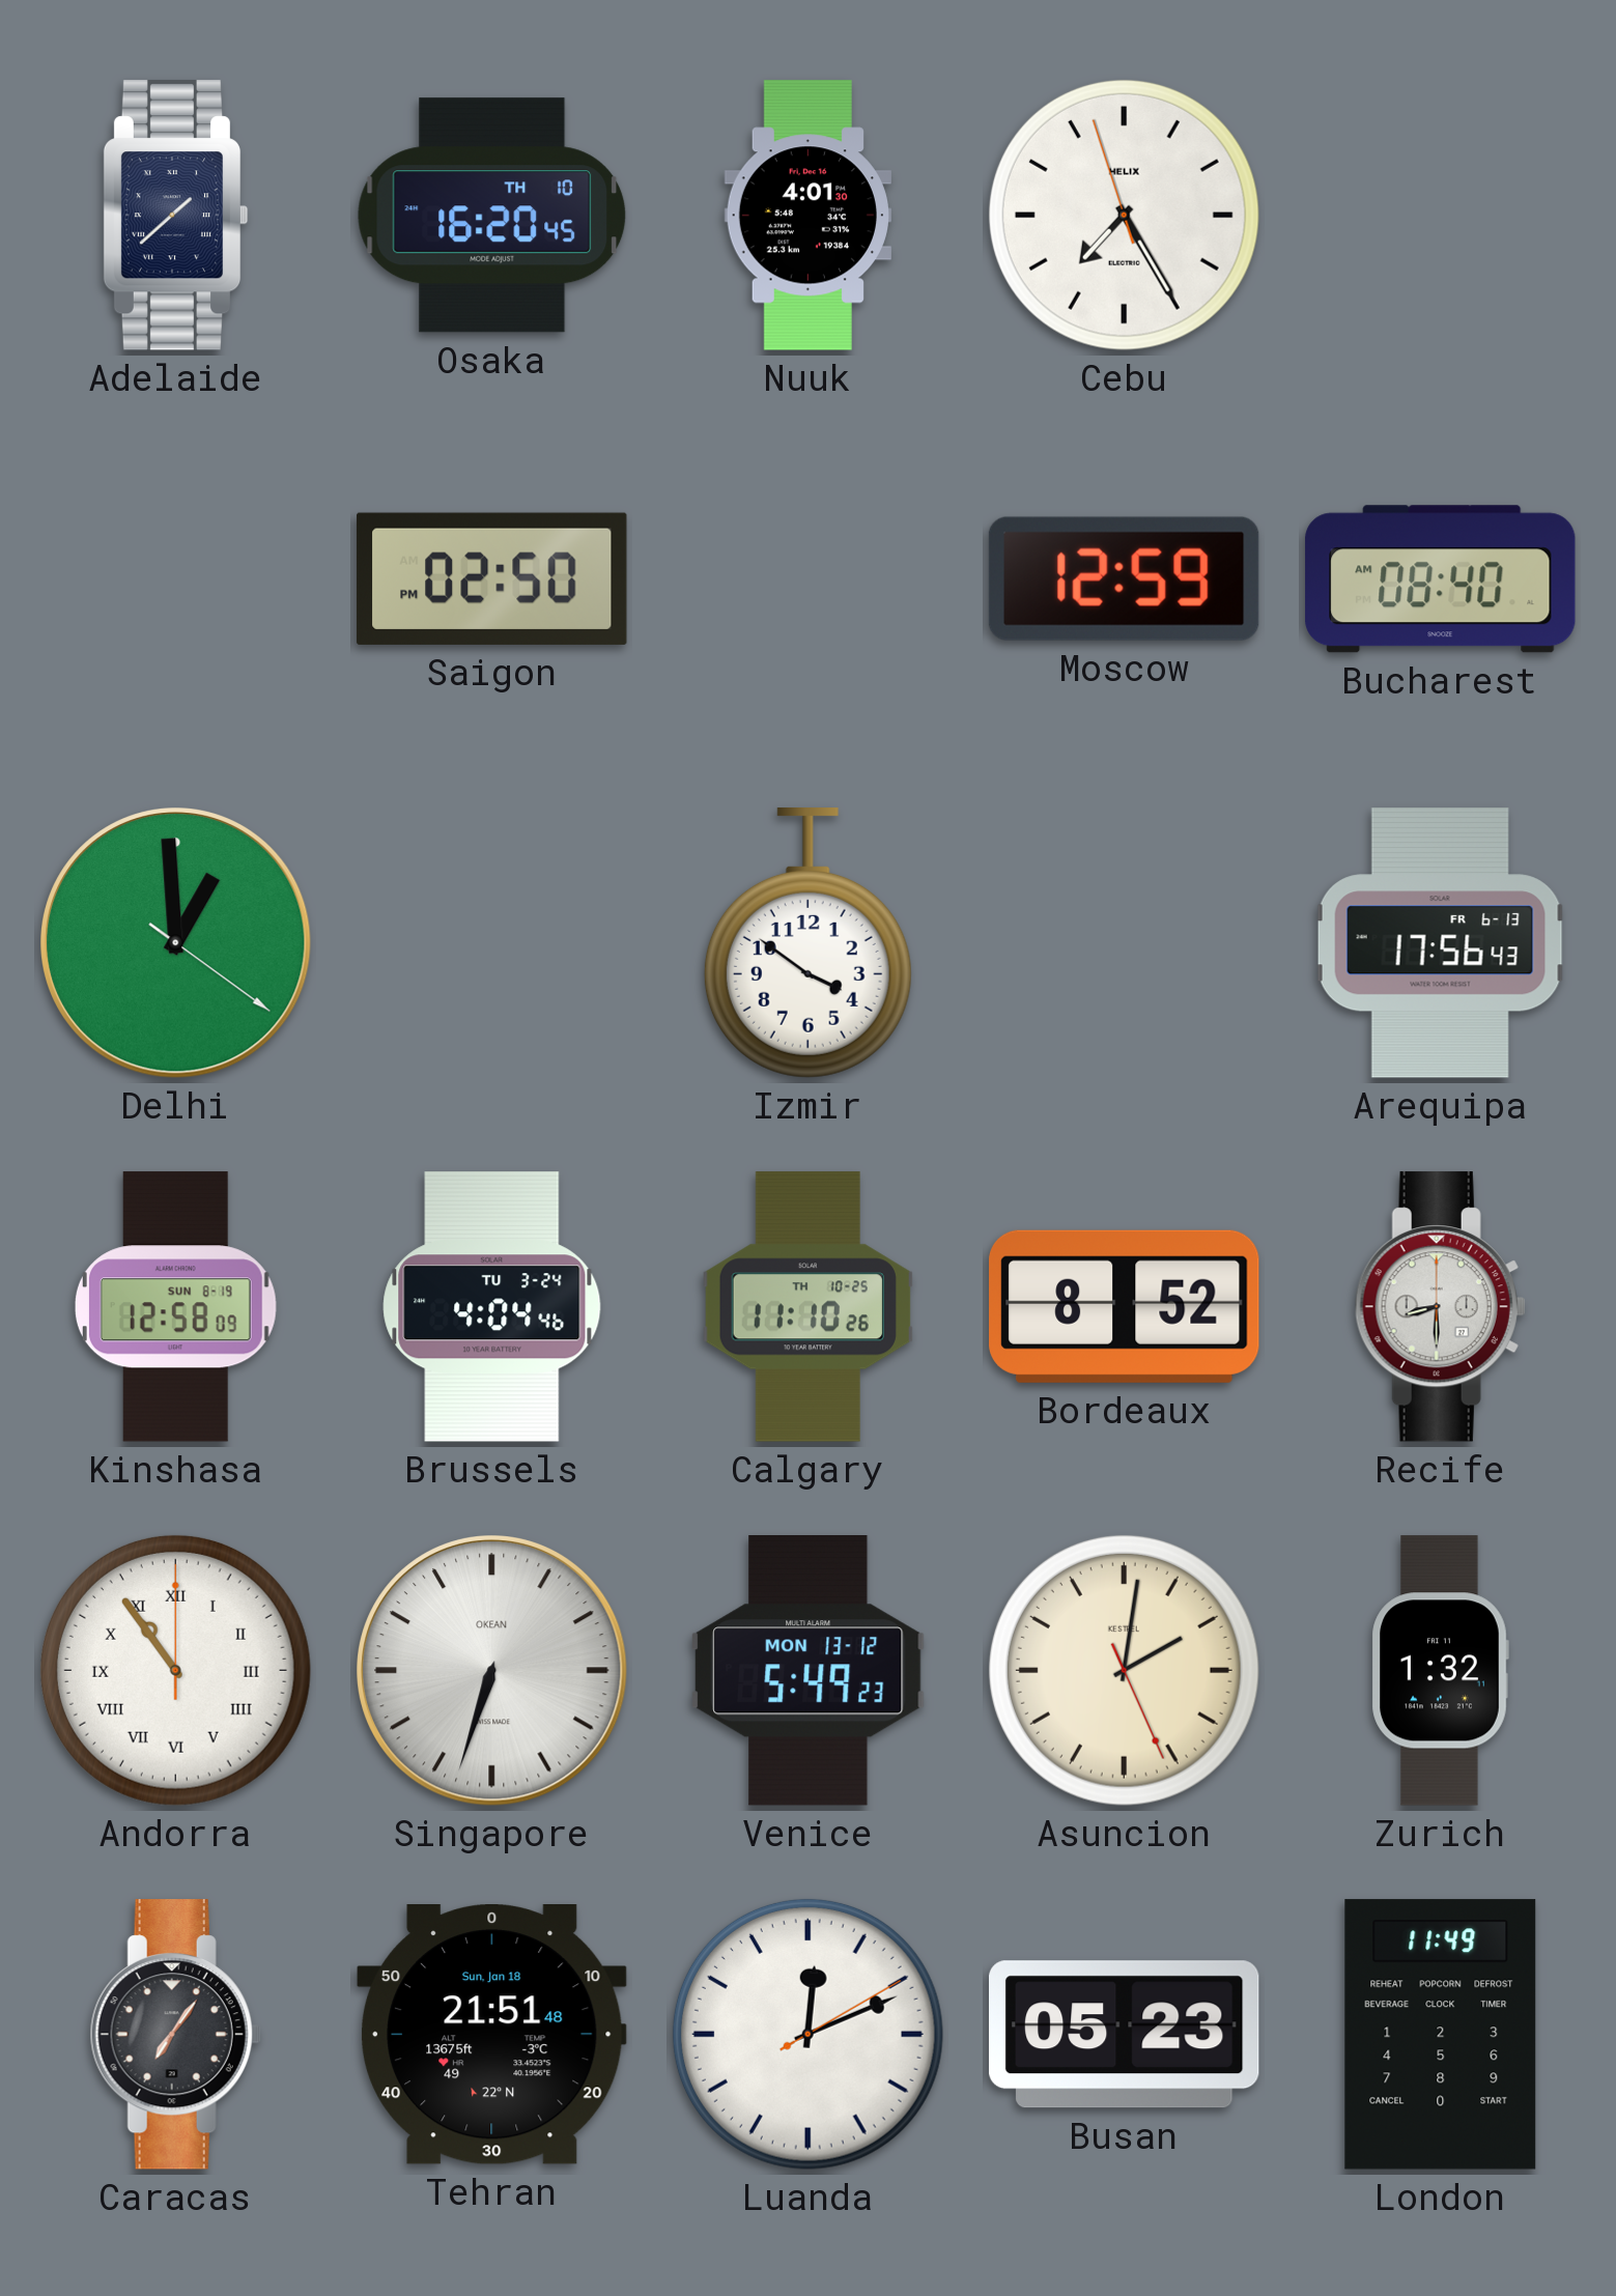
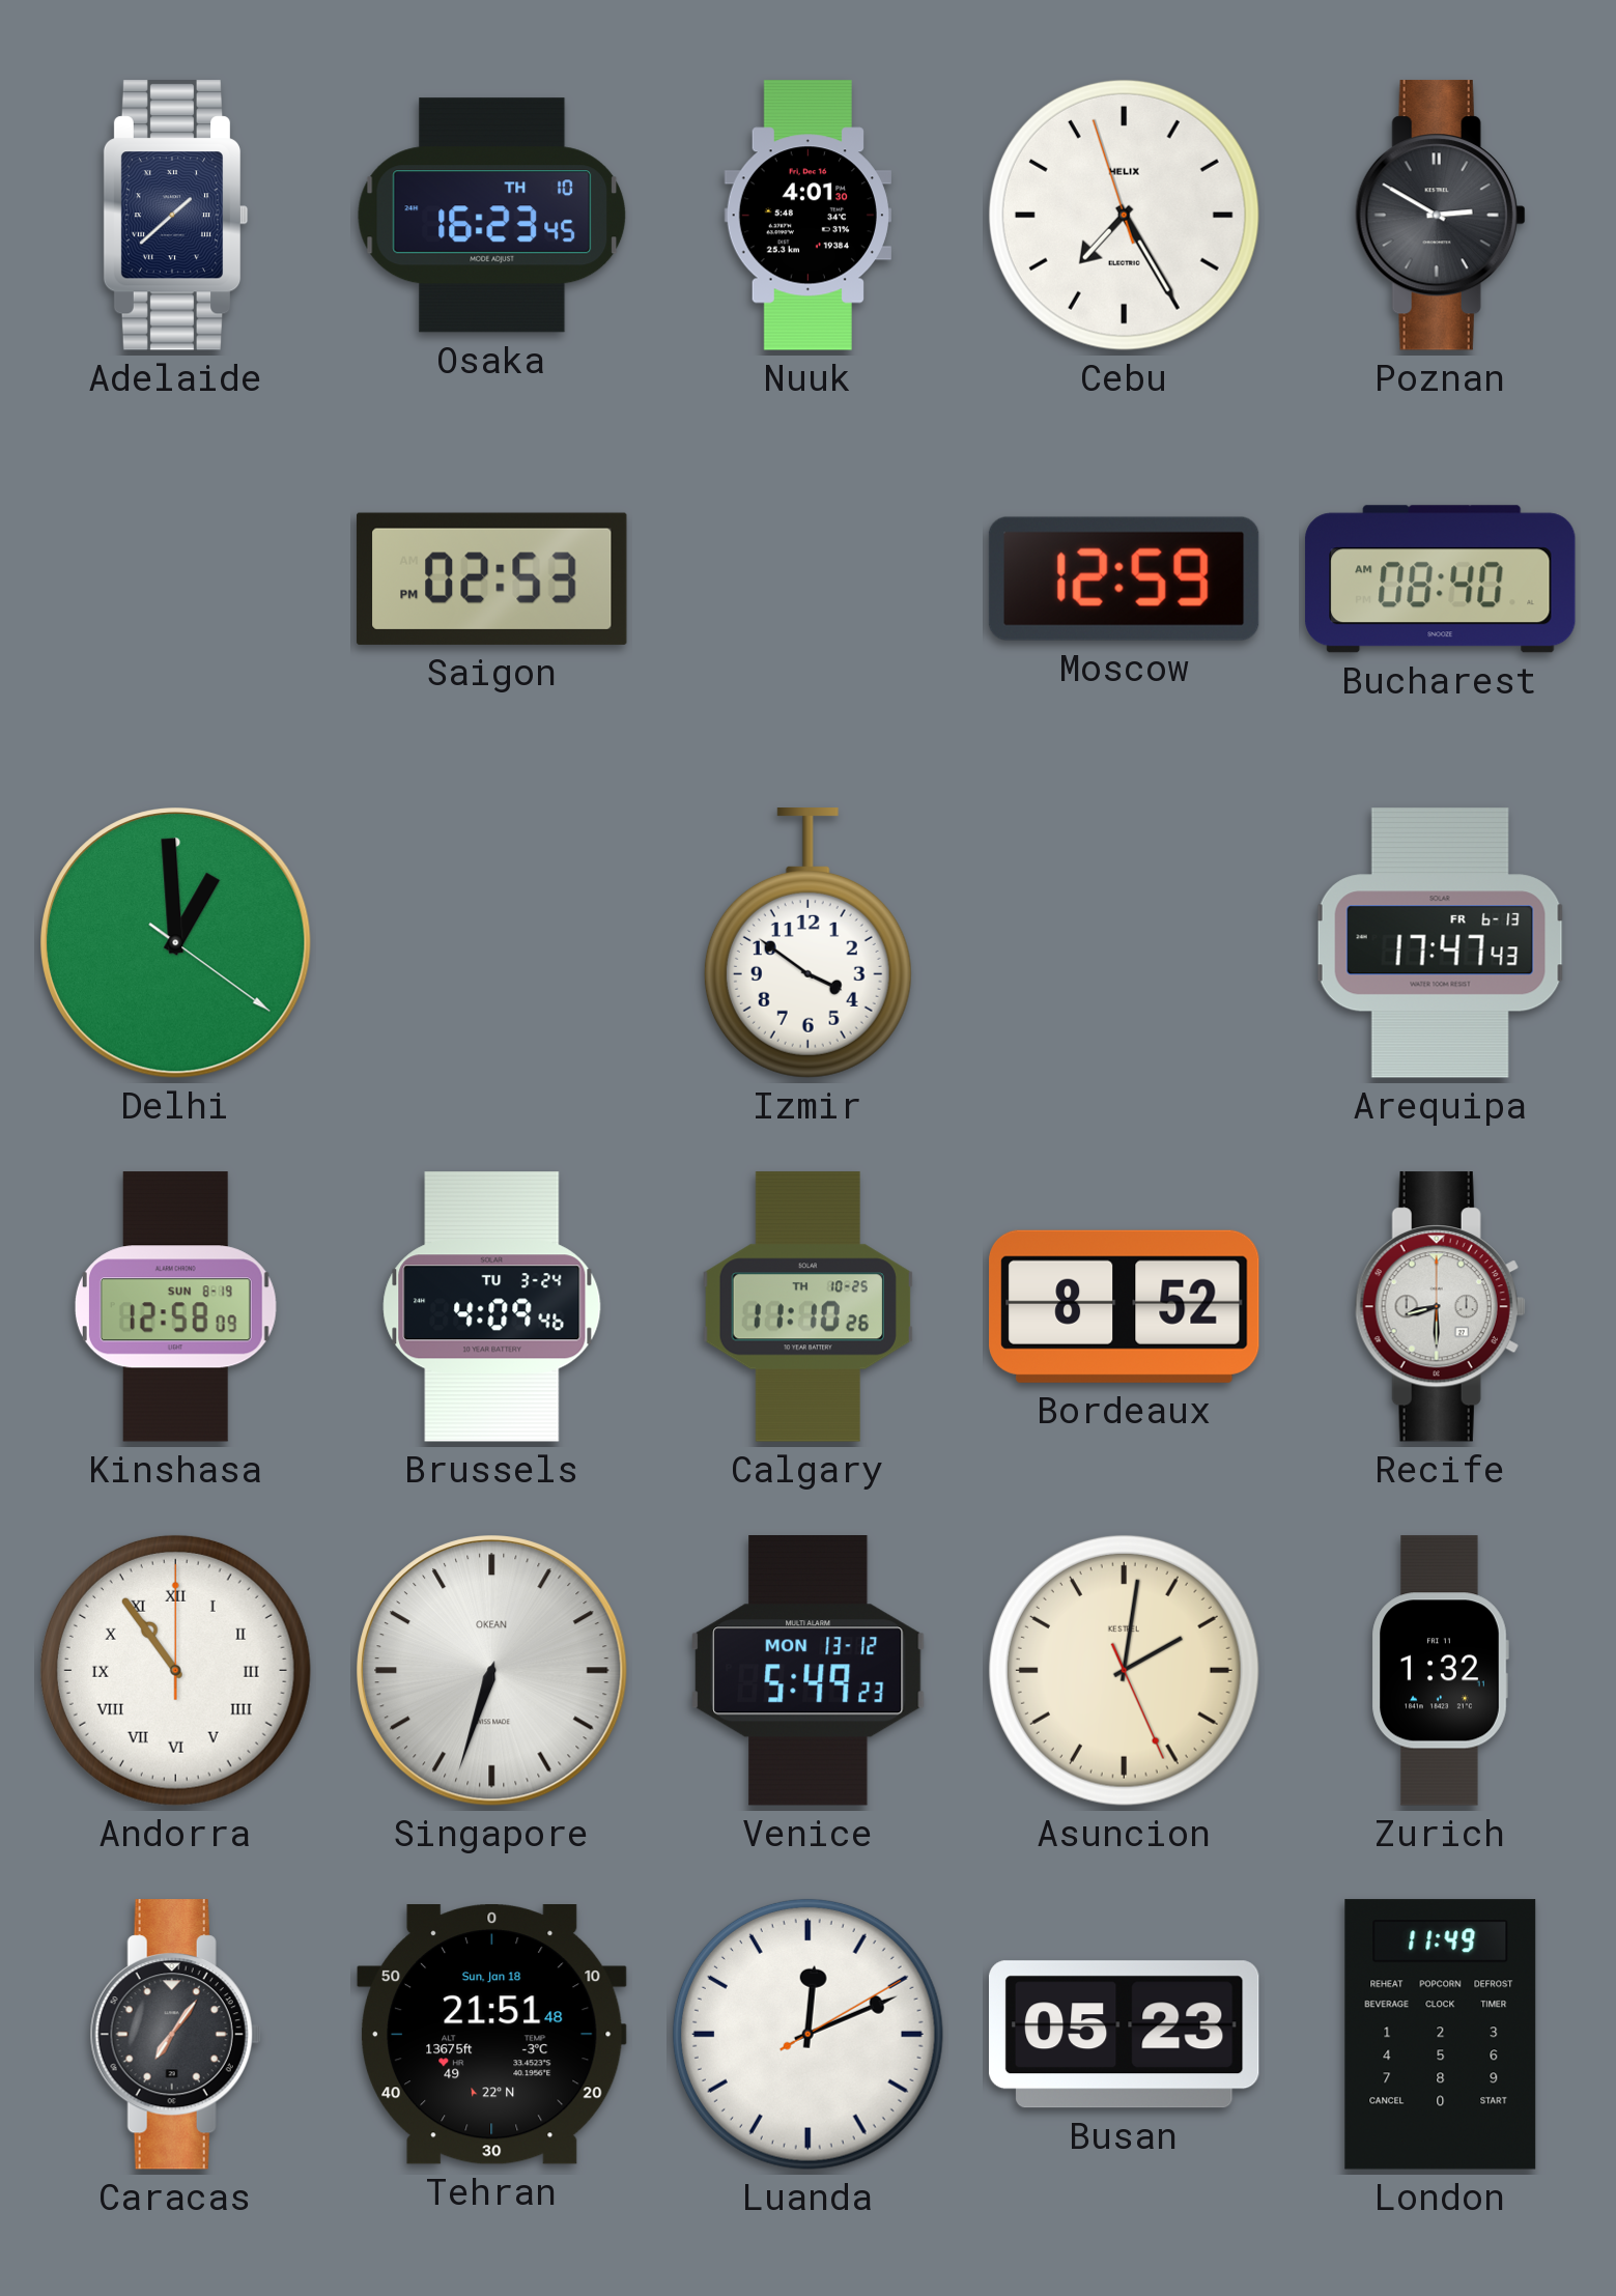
Osaka: 16:20 -> 16:23 (492, 216)
Poznan: none -> 2:50 (1440, 216)
Saigon: 02:50 -> 02:53 (492, 578)
Arequipa: 17:56 -> 17:47 (1441, 943)
Brussels: 4:04 -> 4:09 (492, 1307)
